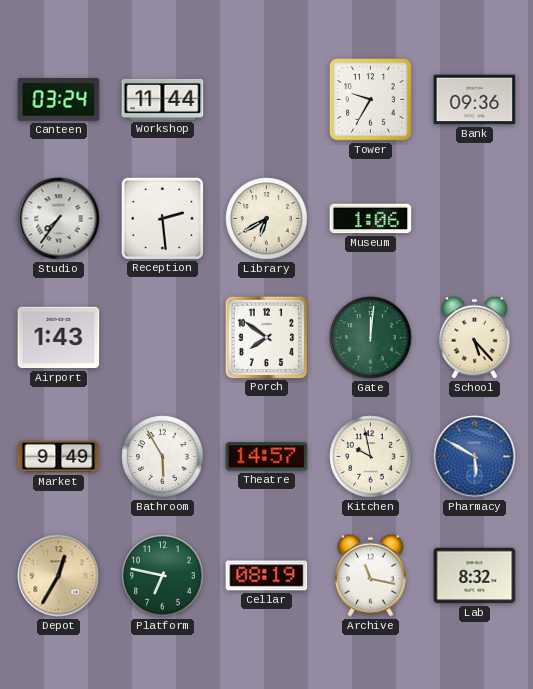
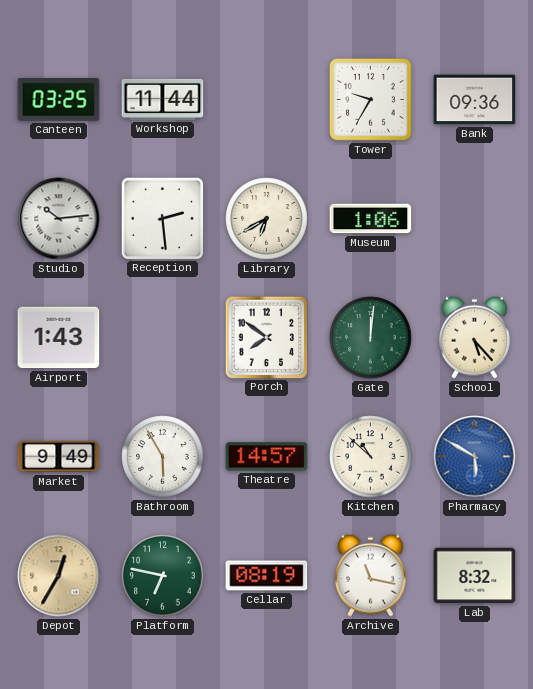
Canteen: 03:24 -> 03:25 (59, 100)
Studio: 7:36 -> 10:14 (59, 219)
Kitchen: 9:58 -> 10:52 (371, 457)
